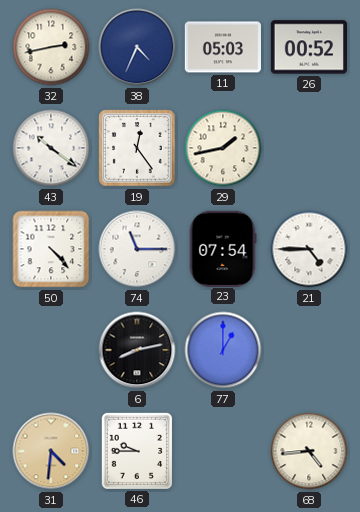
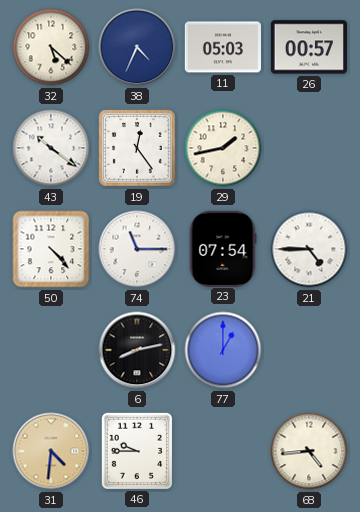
32: 2:43 -> 5:22 (51, 47)
26: 00:52 -> 00:57 (308, 47)
